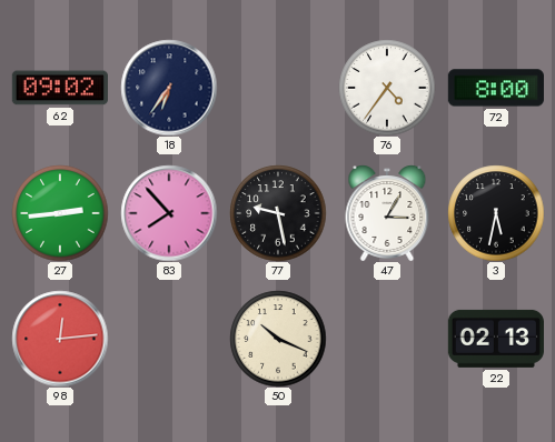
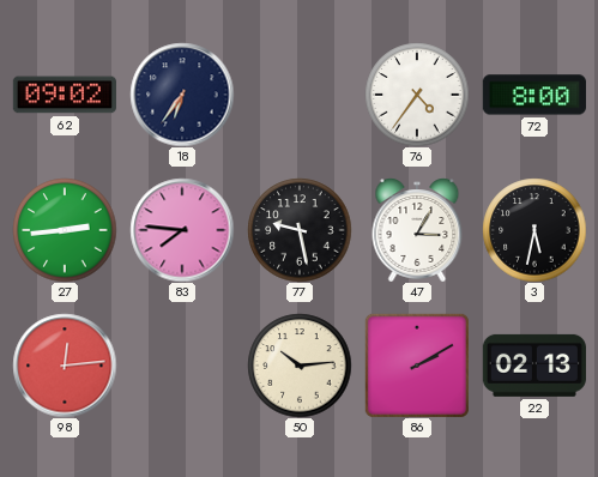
83: 7:53 -> 7:46 (182, 230)
50: 10:19 -> 10:14 (300, 366)
86: none -> 2:10 (417, 366)
